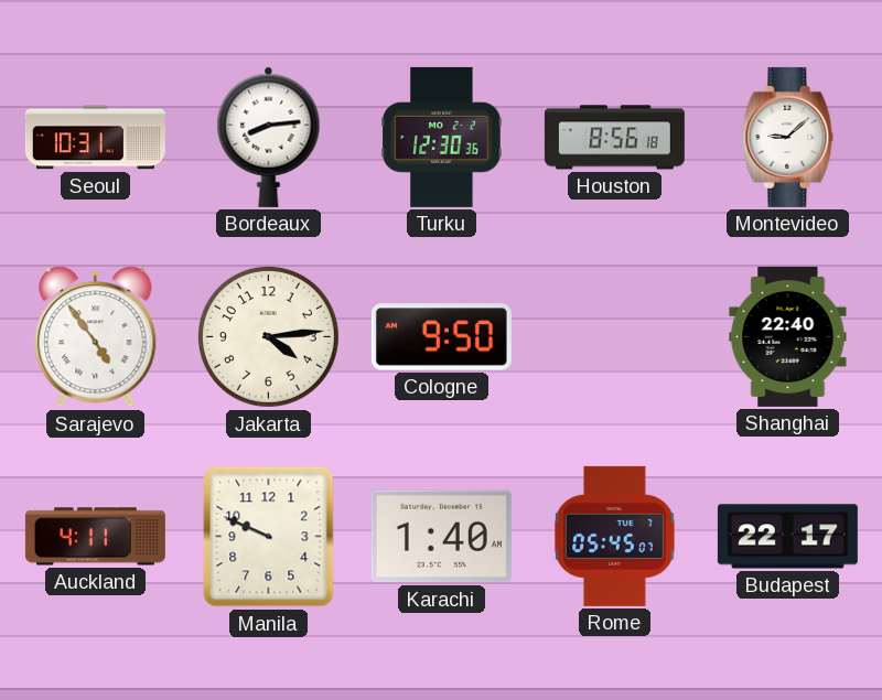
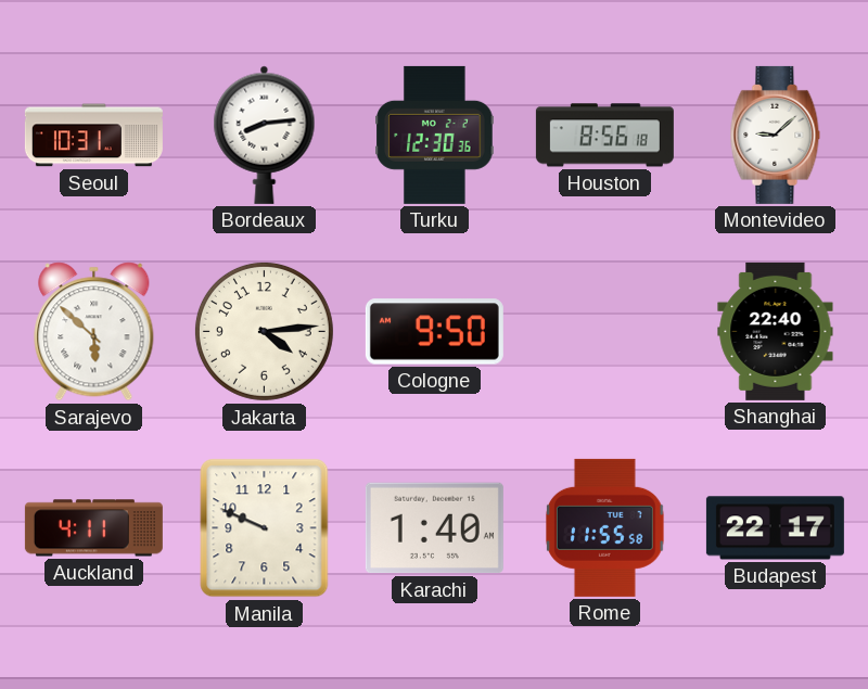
Sarajevo: 4:54 -> 5:52 (94, 332)
Rome: 05:45 -> 11:55 (605, 527)
